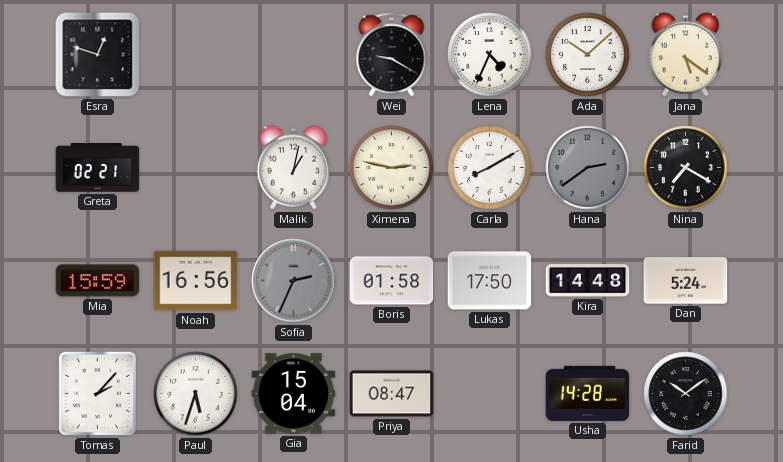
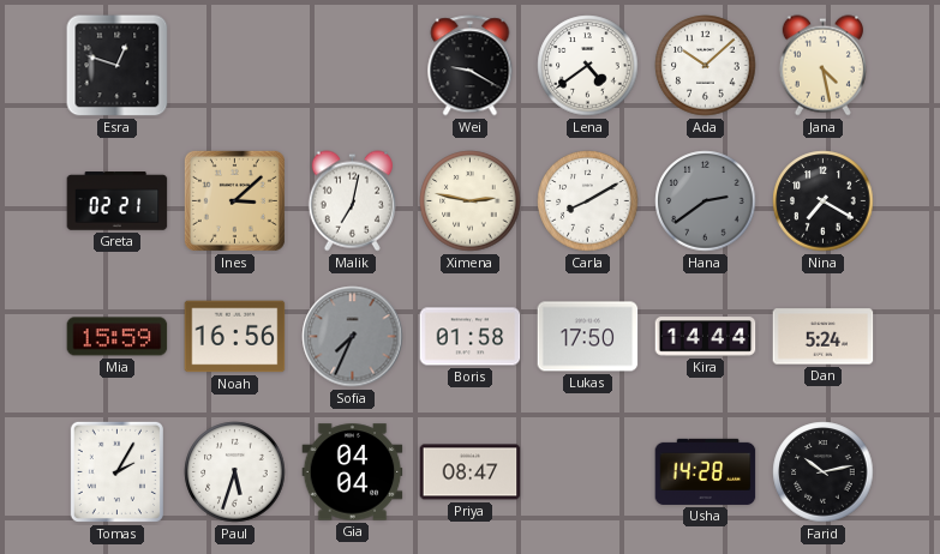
Lena: 4:34 -> 4:39 (588, 66)
Jana: 5:21 -> 4:28 (822, 66)
Ines: none -> 3:08 (234, 200)
Malik: 1:02 -> 7:02 (352, 201)
Sofia: 2:34 -> 7:34 (353, 337)
Kira: 14:48 -> 14:44 (706, 337)
Tomas: 2:07 -> 2:05 (116, 471)
Gia: 15:04 -> 04:04 (353, 472)
Farid: 10:09 -> 10:13 (824, 472)
